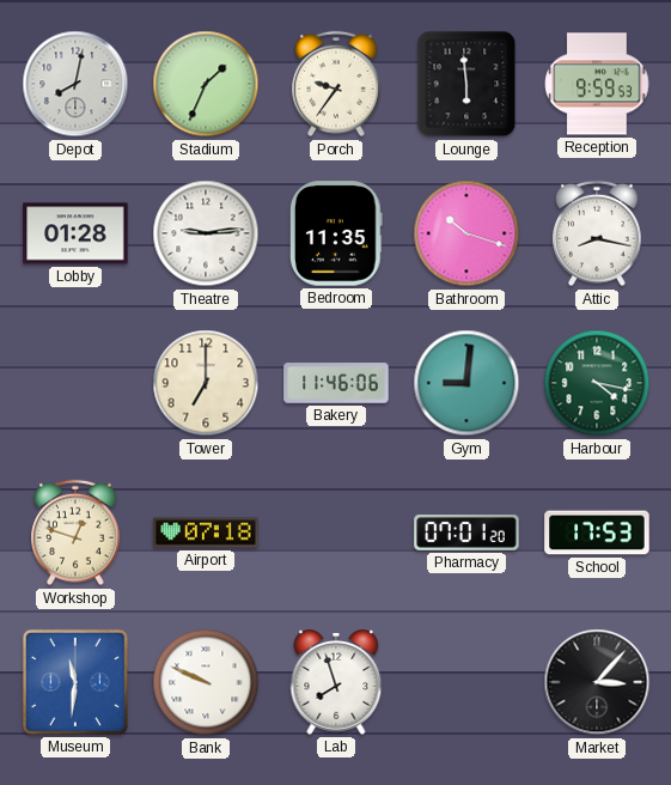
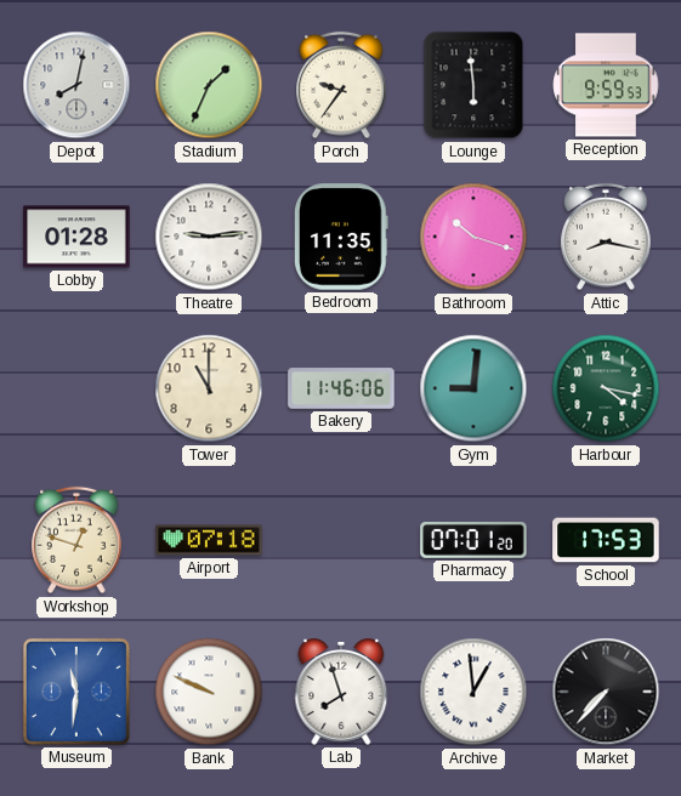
Tower: 7:00 -> 11:00 (209, 388)
Archive: none -> 12:59 (473, 692)
Market: 3:07 -> 7:37 (606, 692)
